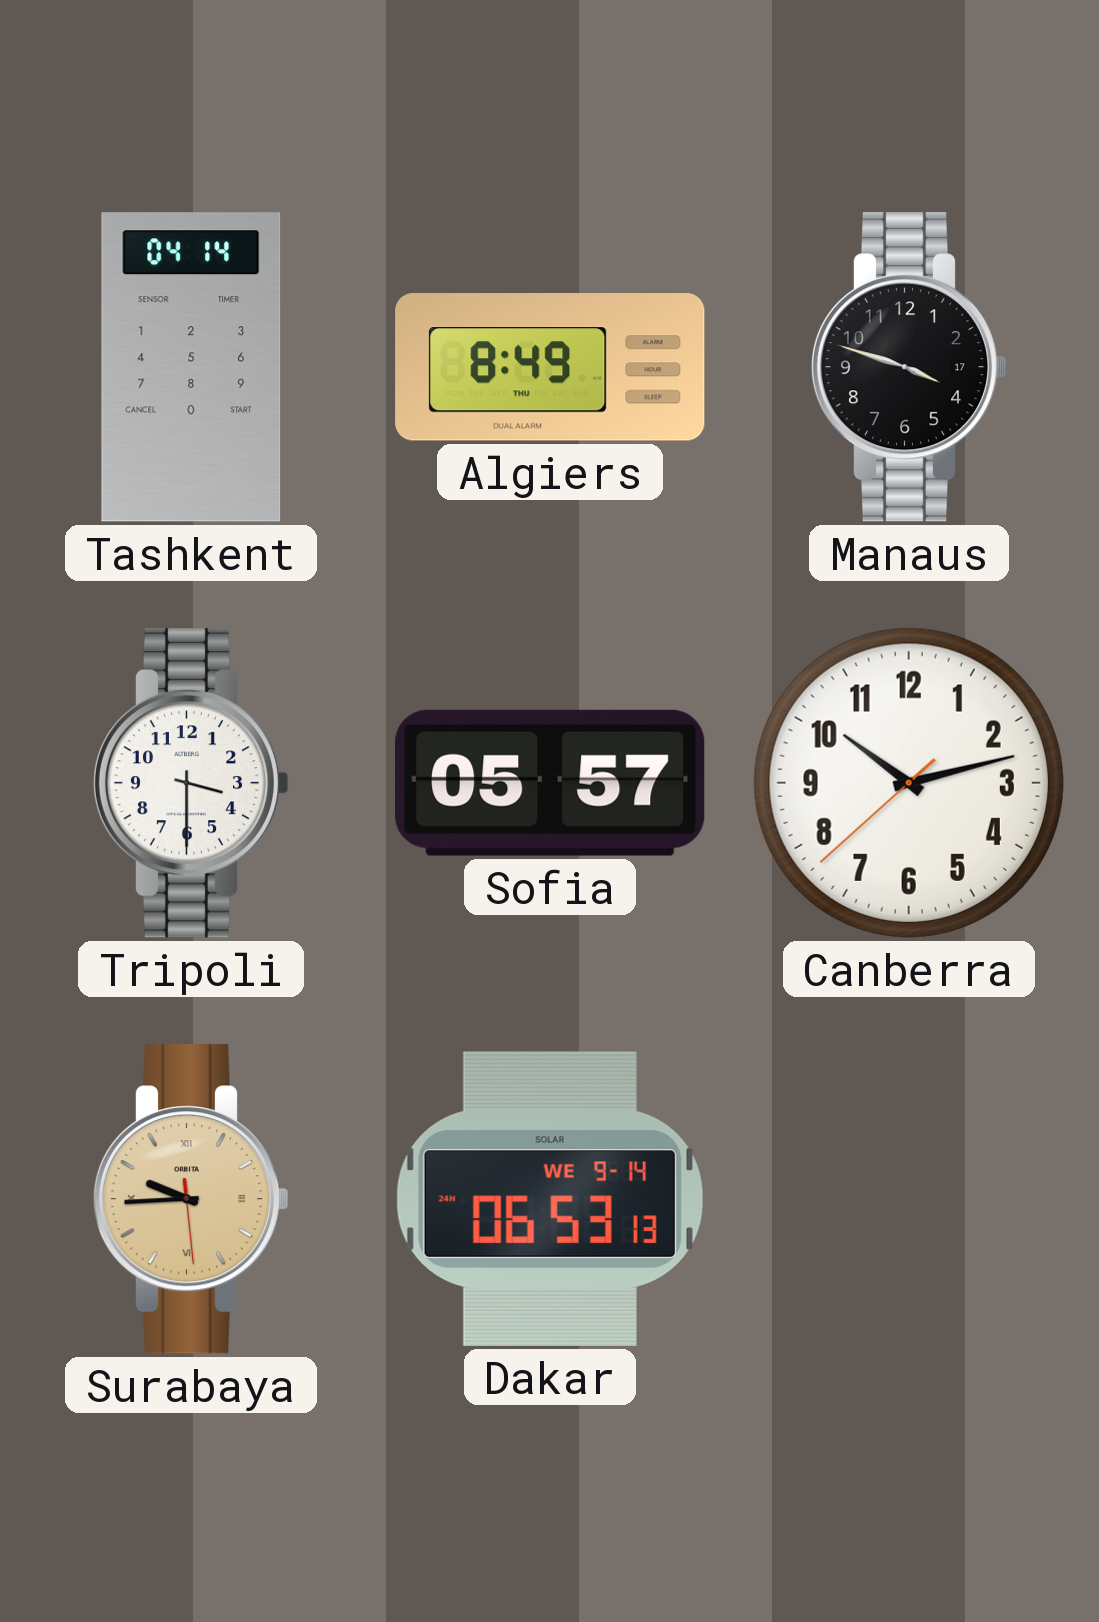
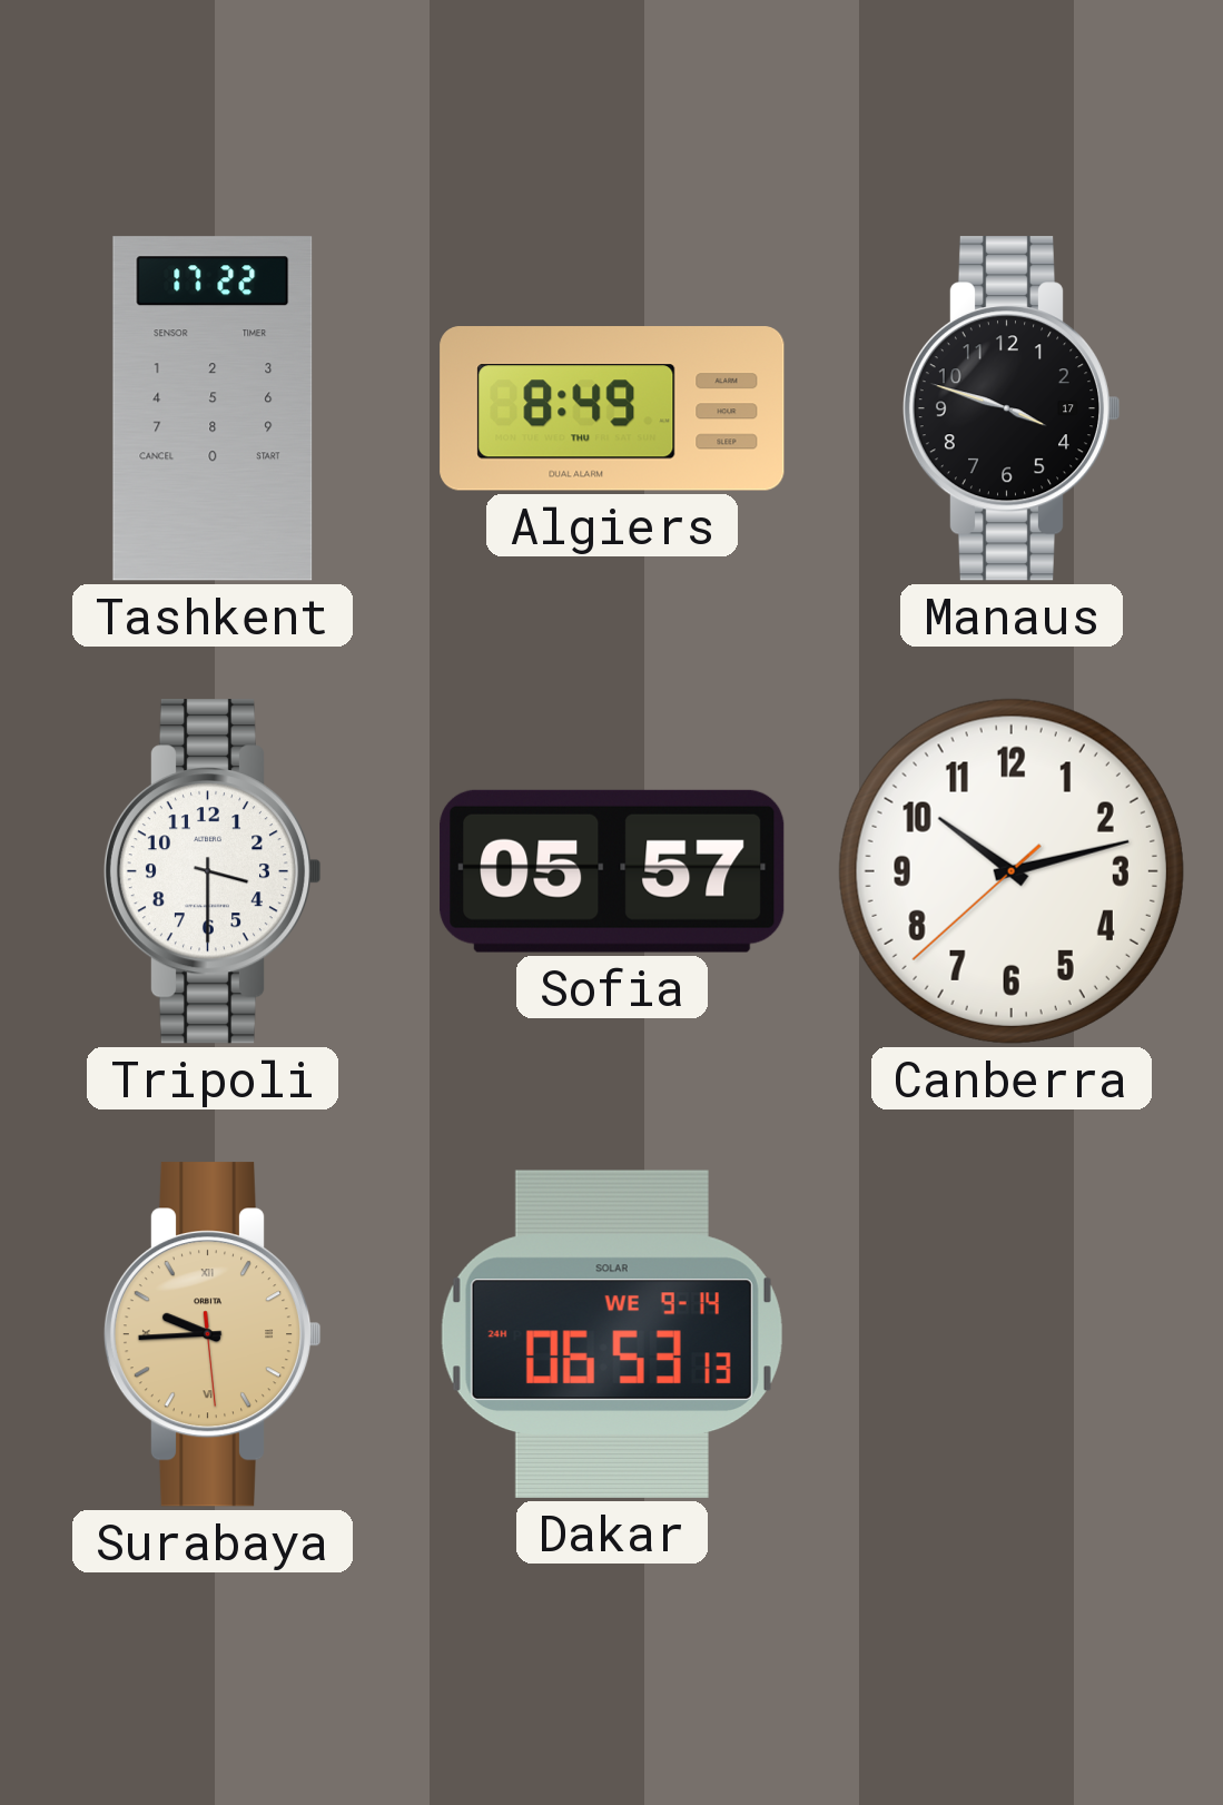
Tashkent: 04:14 -> 17:22 (213, 408)
